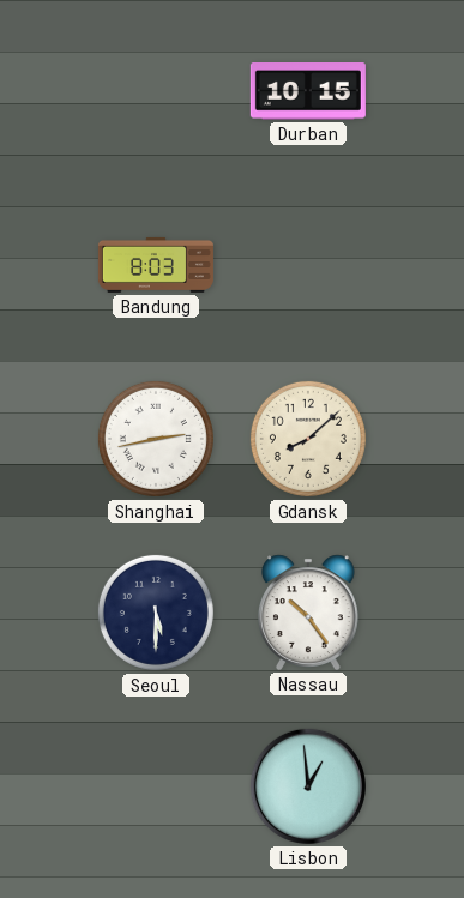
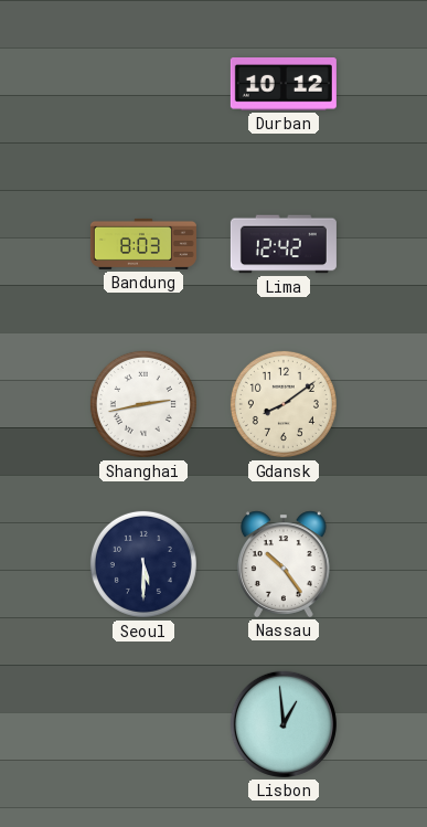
Durban: 10:15 -> 10:12 (284, 85)
Lima: none -> 12:42 (284, 244)
Gdansk: 8:08 -> 8:09 (284, 404)
